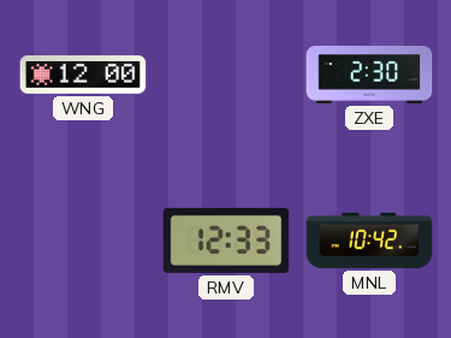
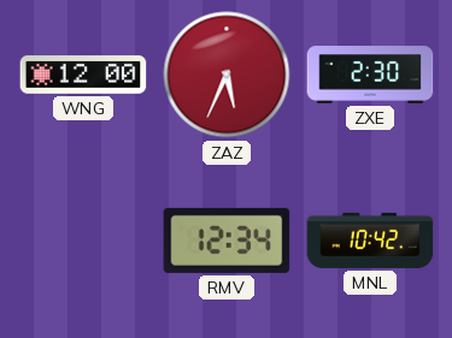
ZAZ: none -> 5:34 (227, 75)
RMV: 12:33 -> 12:34 (227, 241)
